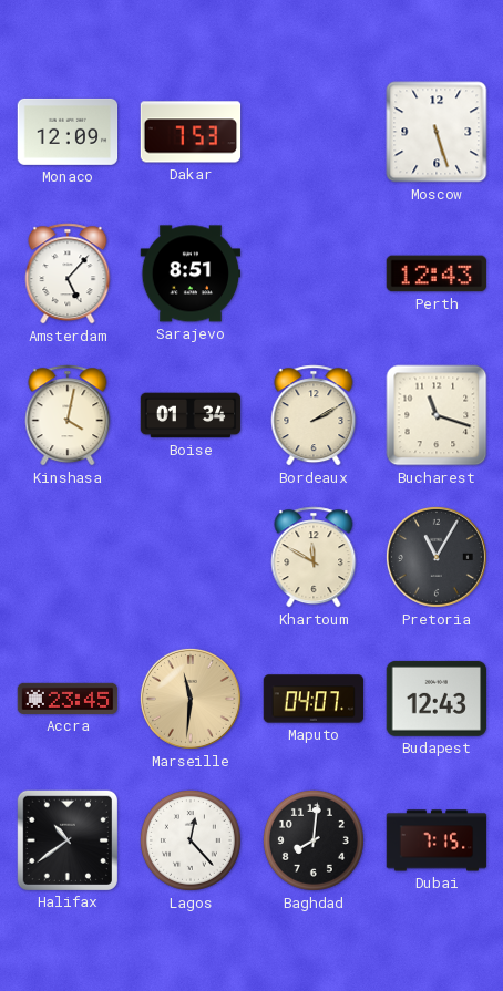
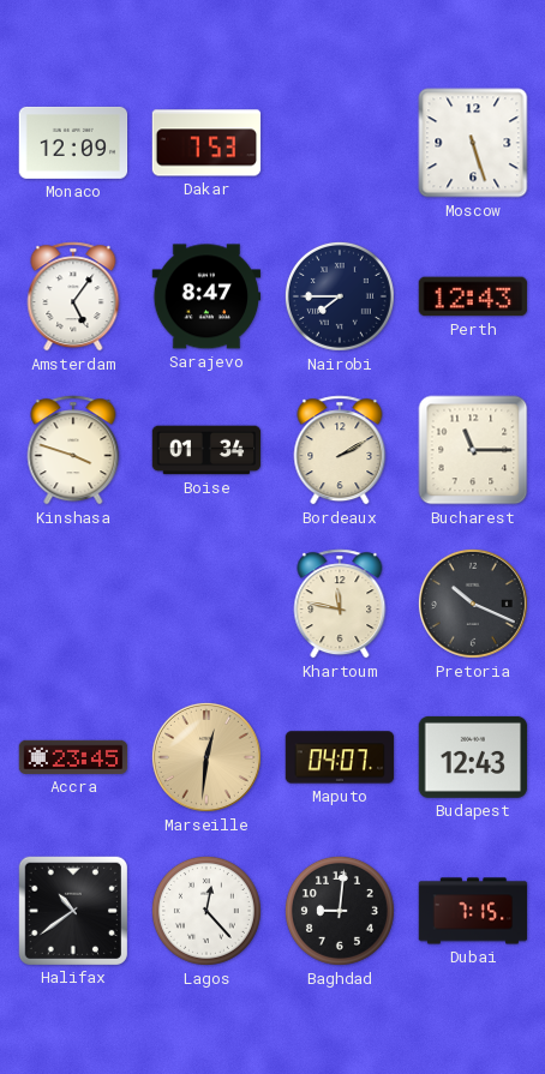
Amsterdam: 5:07 -> 5:06 (73, 296)
Sarajevo: 8:51 -> 8:47 (206, 296)
Nairobi: none -> 7:45 (340, 296)
Kinshasa: 4:02 -> 3:48 (73, 450)
Bucharest: 11:18 -> 11:15 (473, 450)
Khartoum: 11:50 -> 11:47 (340, 604)
Pretoria: 11:05 -> 10:19 (473, 604)
Marseille: 11:31 -> 12:31 (206, 757)
Baghdad: 8:01 -> 9:01 (340, 911)
